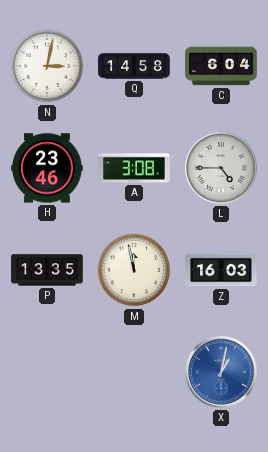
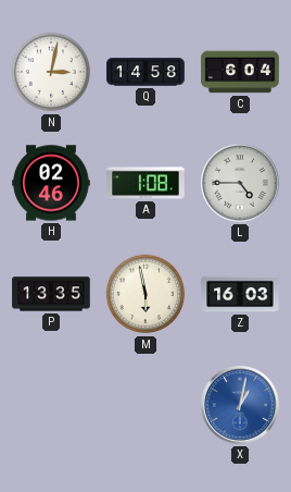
H: 23:46 -> 02:46 (51, 183)
A: 3:08 -> 1:08 (145, 183)
M: 11:58 -> 5:58 (145, 294)
